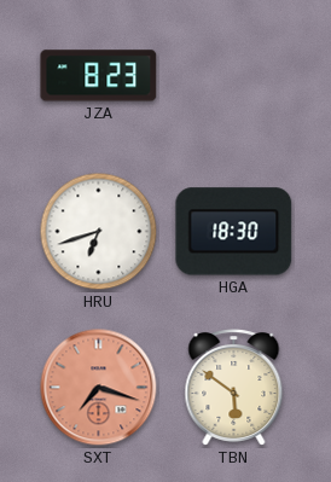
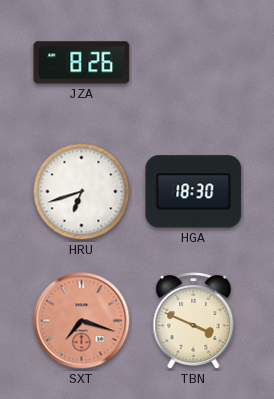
JZA: 8:23 -> 8:26 (82, 63)
TBN: 5:51 -> 3:49 (194, 321)
